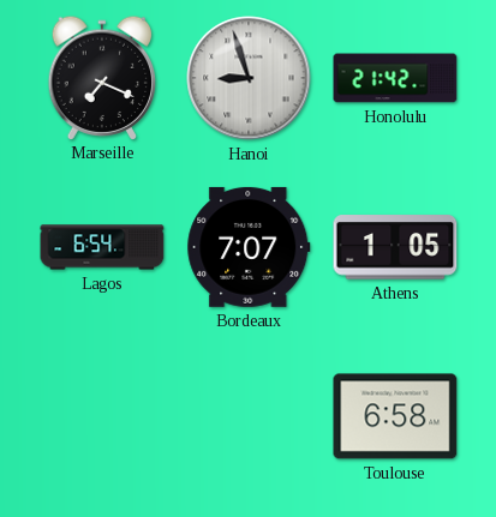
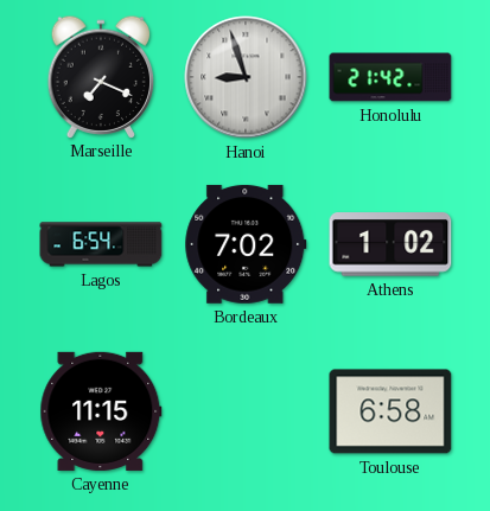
Bordeaux: 7:07 -> 7:02 (246, 244)
Athens: 1:05 -> 1:02 (390, 244)
Cayenne: none -> 11:15 (101, 411)
